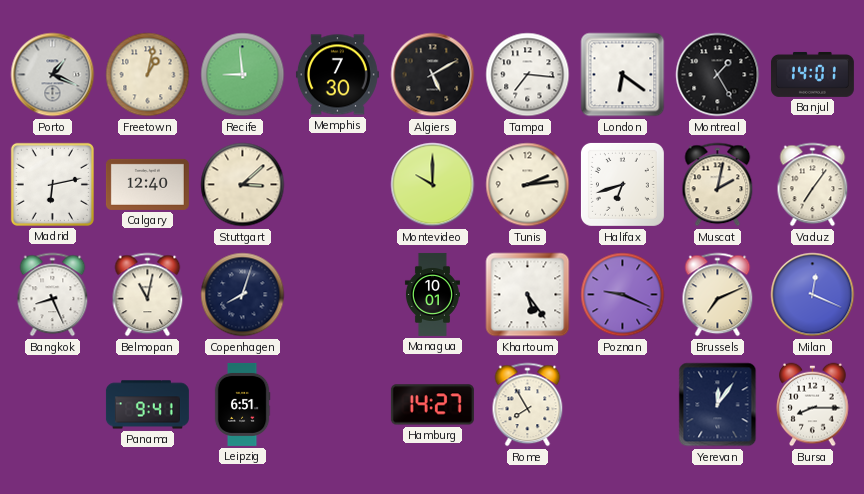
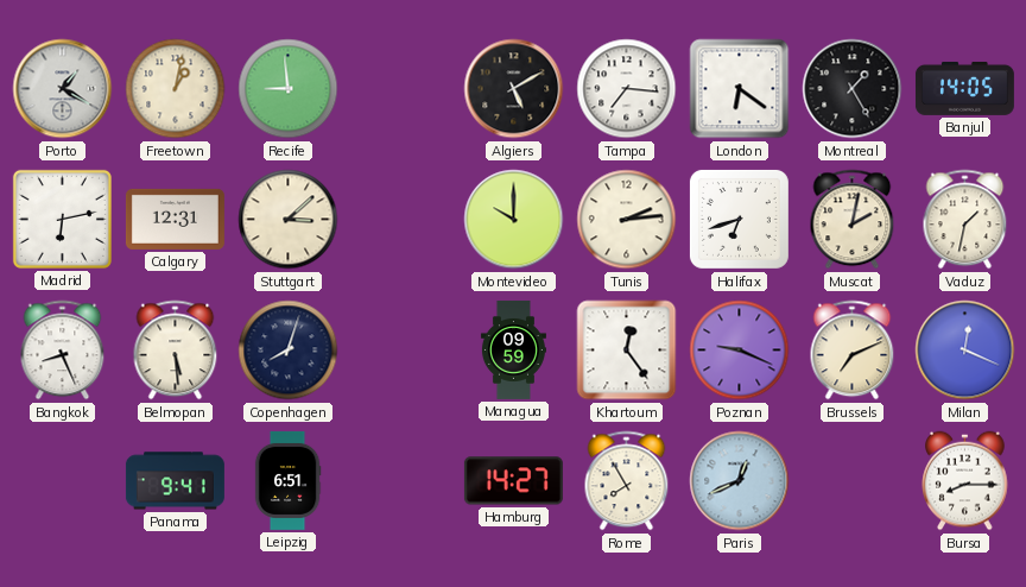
Porto: 1:19 -> 1:20 (63, 89)
Memphis: 7:30 -> none (337, 75)
Banjul: 14:01 -> 14:05 (964, 88)
Calgary: 12:40 -> 12:31 (175, 219)
Vaduz: 7:06 -> 1:32 (965, 220)
Belmopan: 11:02 -> 5:29 (176, 351)
Managua: 10:01 -> 09:59 (513, 349)
Khartoum: 5:24 -> 12:24 (627, 351)
Paris: none -> 12:41 (740, 481)
Yerevan: 12:06 -> none (718, 405)
